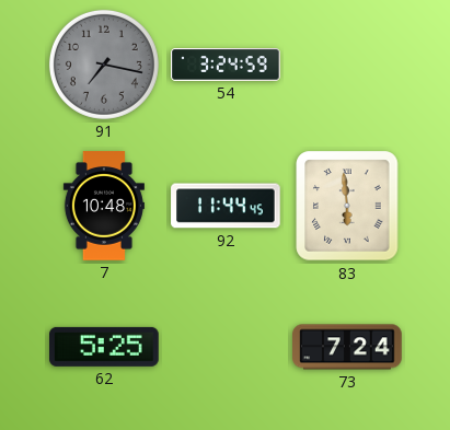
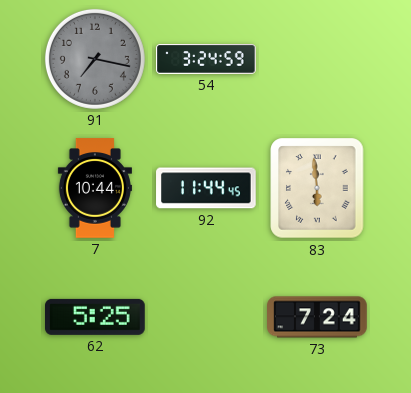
7: 10:48 -> 10:44 (95, 188)
